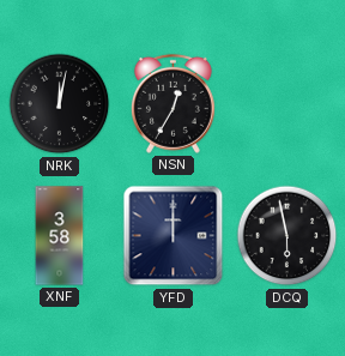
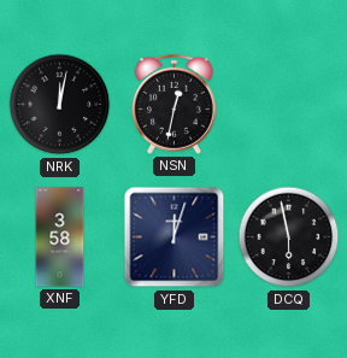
NSN: 12:35 -> 12:32 (173, 104)
YFD: 12:00 -> 12:03 (175, 237)
